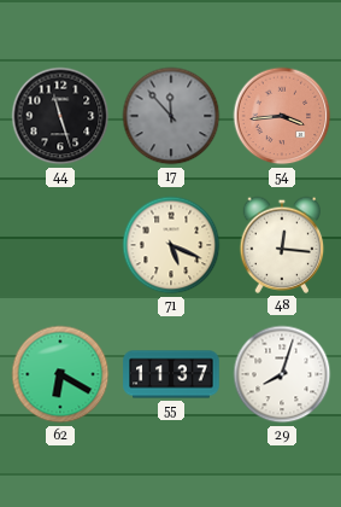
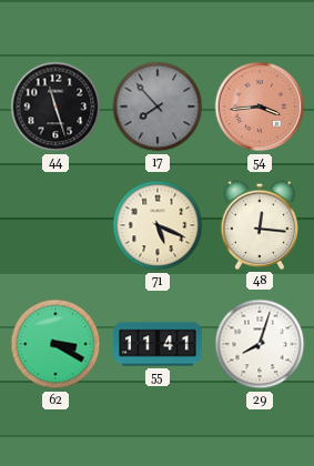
17: 11:53 -> 7:53 (158, 107)
62: 6:20 -> 3:20 (55, 344)
55: 11:37 -> 11:41 (158, 344)
